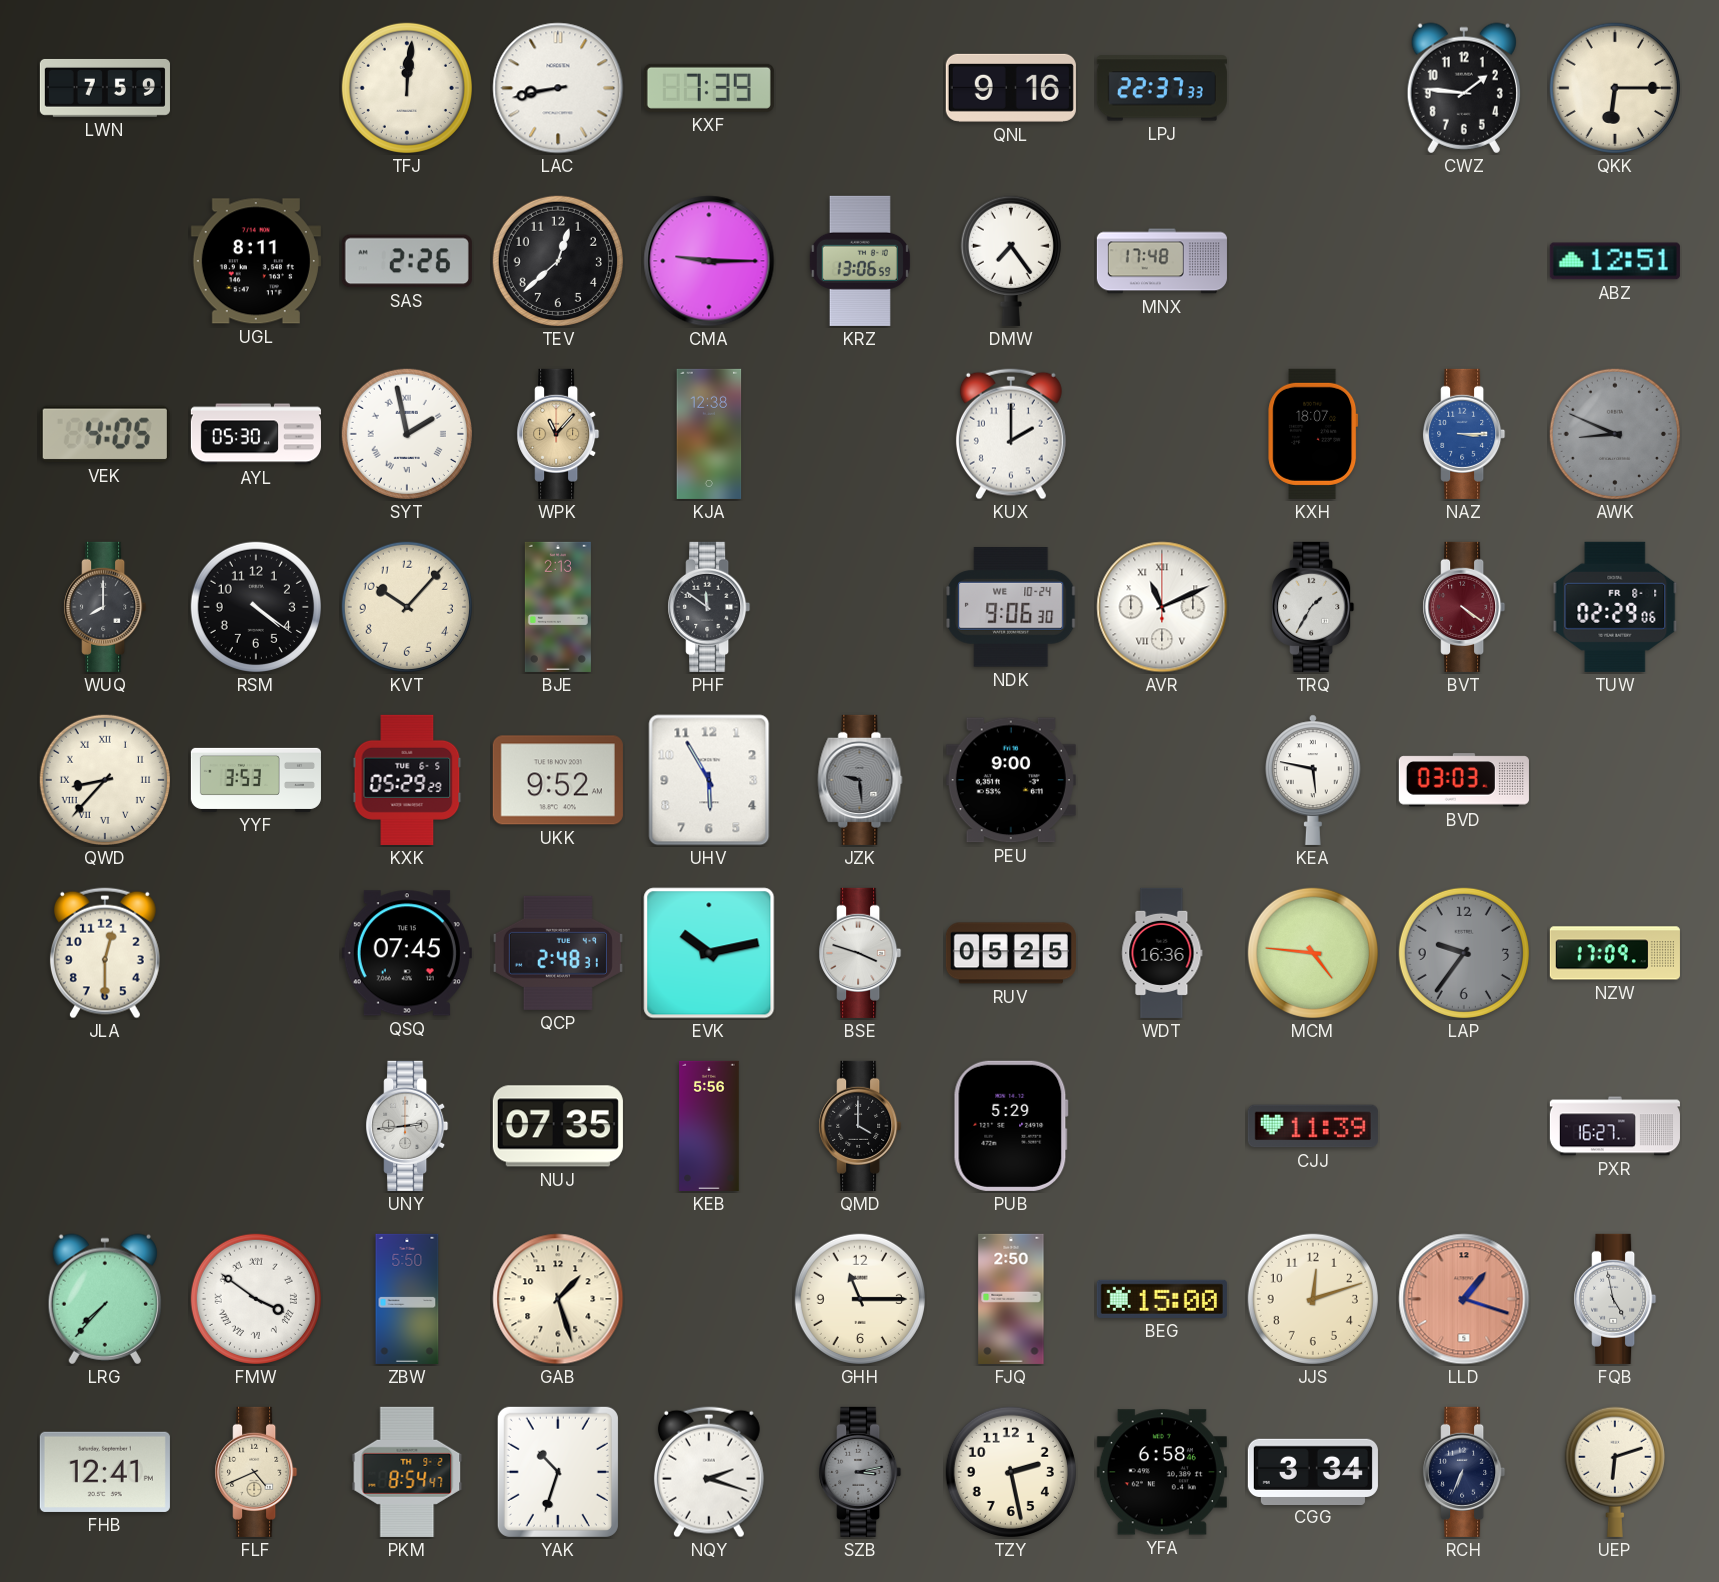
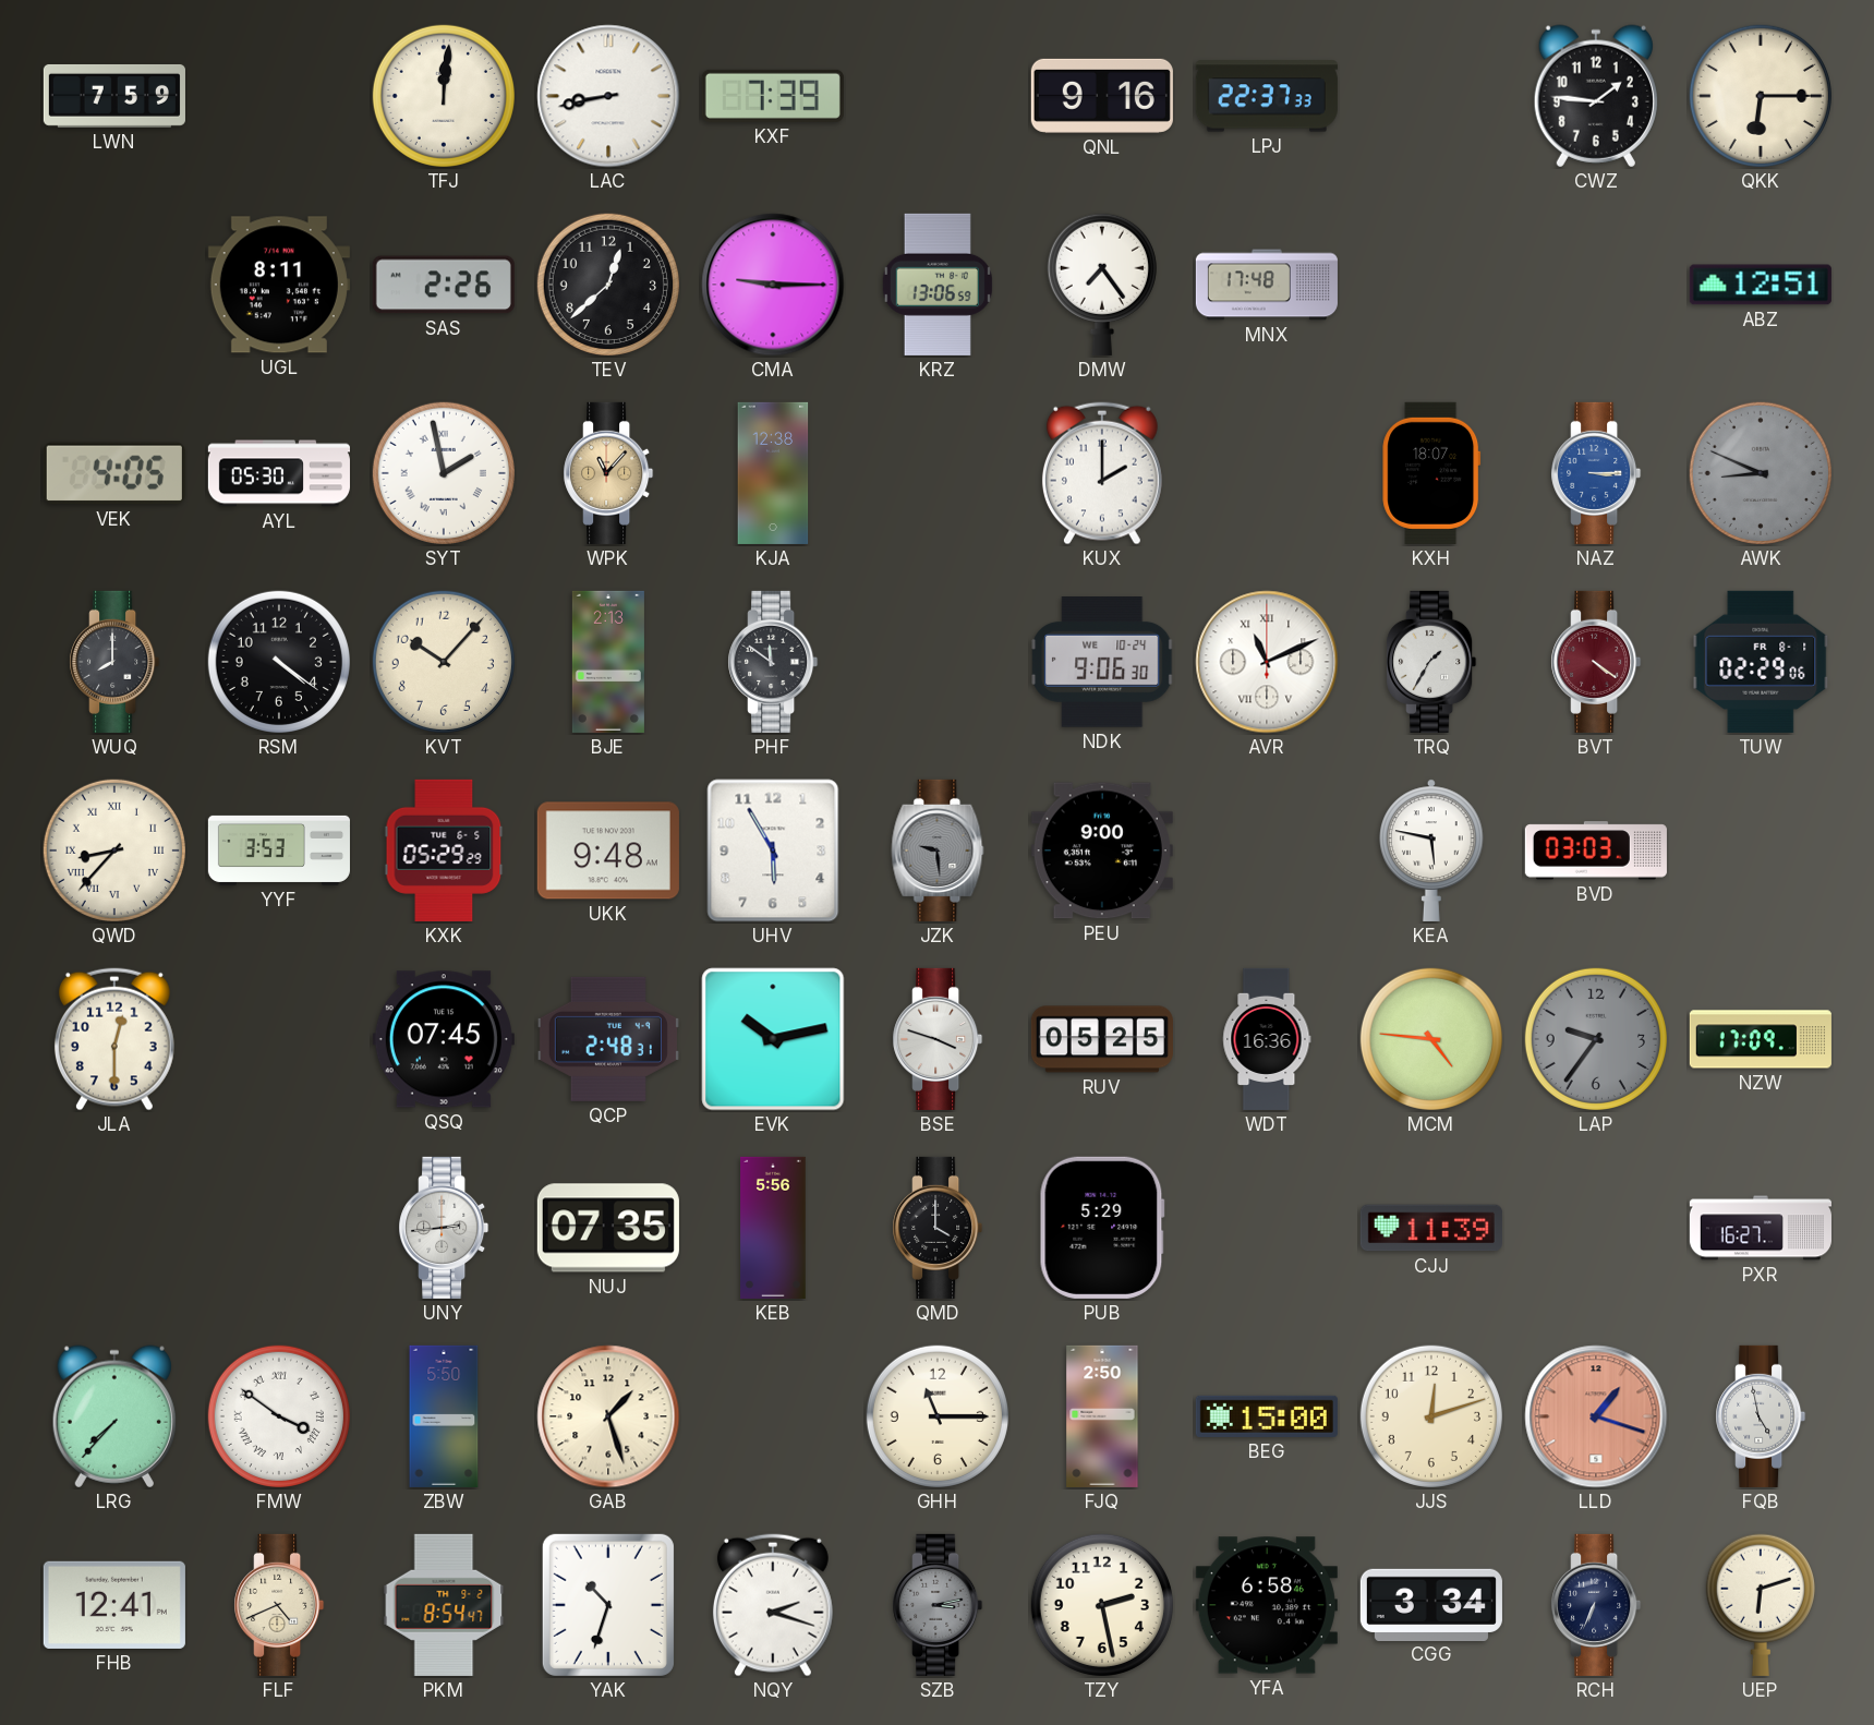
UKK: 9:52 -> 9:48 (608, 851)
